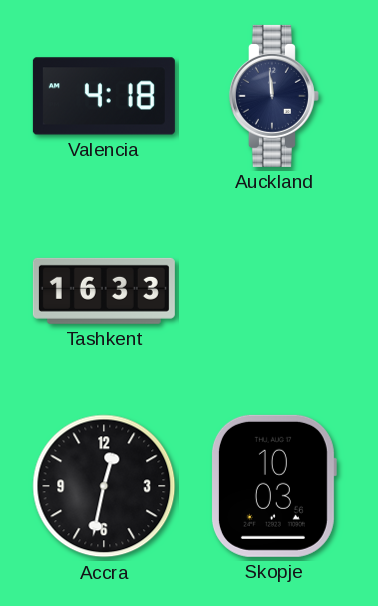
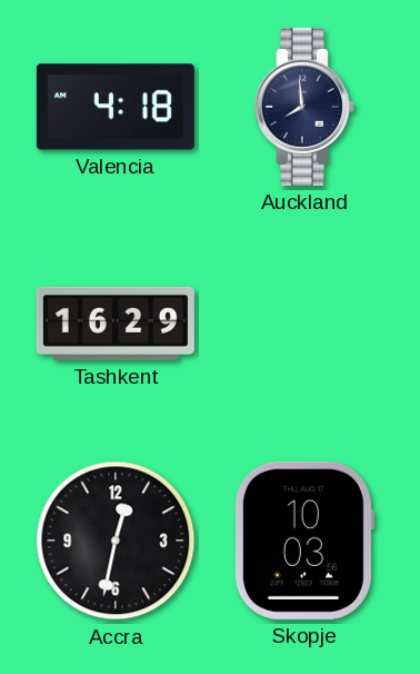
Auckland: 11:59 -> 7:59 (304, 107)
Tashkent: 16:33 -> 16:29 (116, 324)
